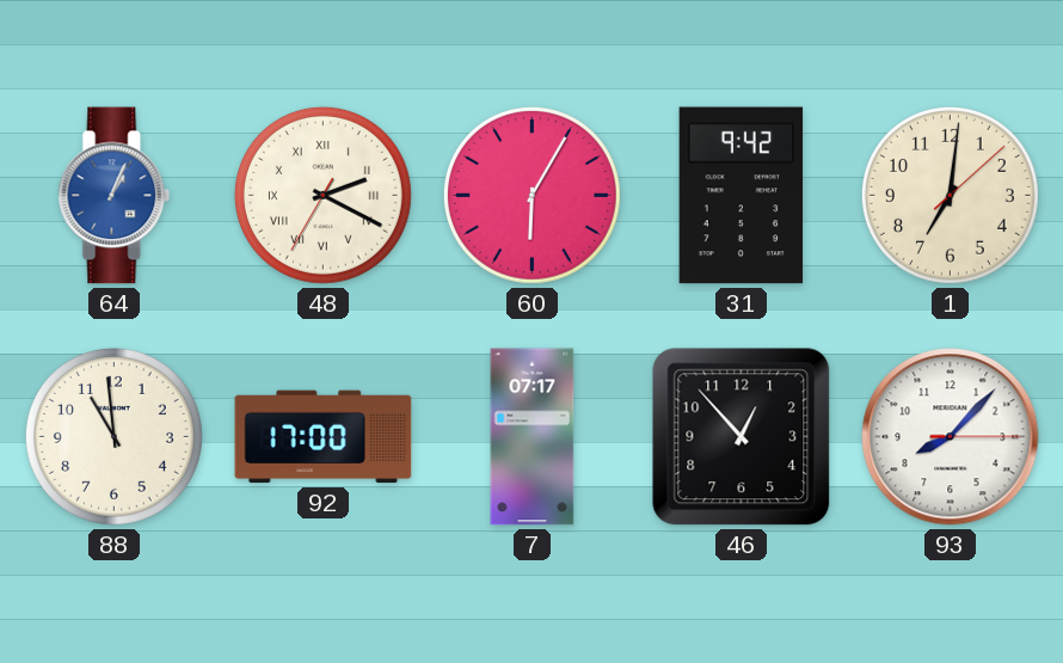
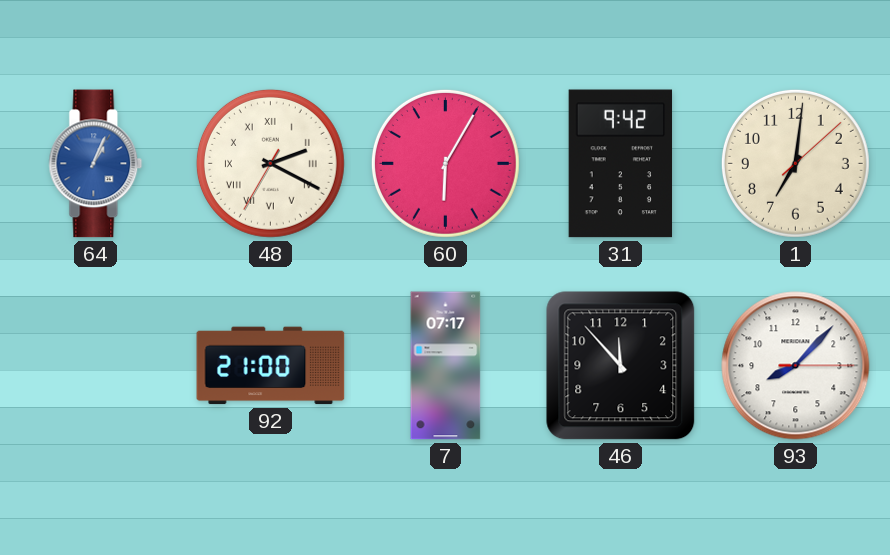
88: 10:59 -> none (113, 436)
92: 17:00 -> 21:00 (271, 366)
46: 12:53 -> 11:53 (621, 366)
